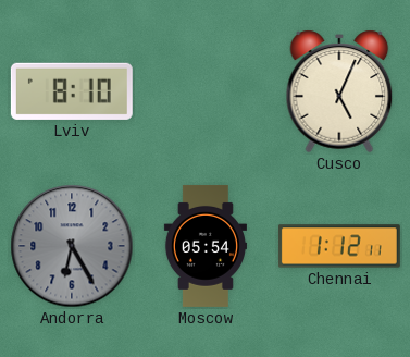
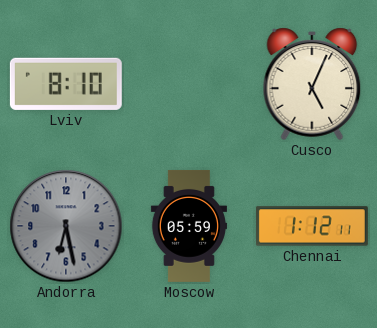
Andorra: 6:25 -> 6:28 (66, 226)
Moscow: 05:54 -> 05:59 (189, 226)
